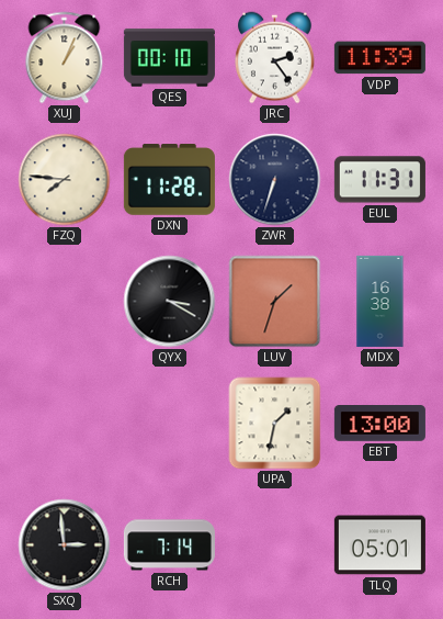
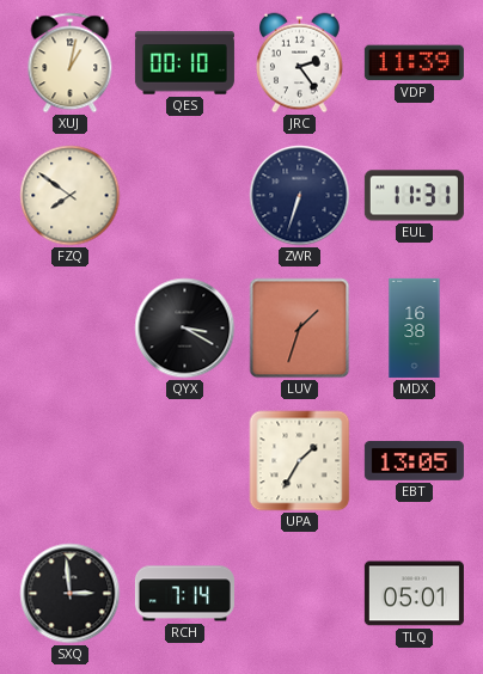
XUJ: 1:04 -> 1:02 (71, 63)
FZQ: 7:46 -> 7:51 (71, 196)
DXN: 11:28 -> none (169, 180)
UPA: 1:32 -> 1:35 (300, 461)
EBT: 13:00 -> 13:05 (414, 461)
